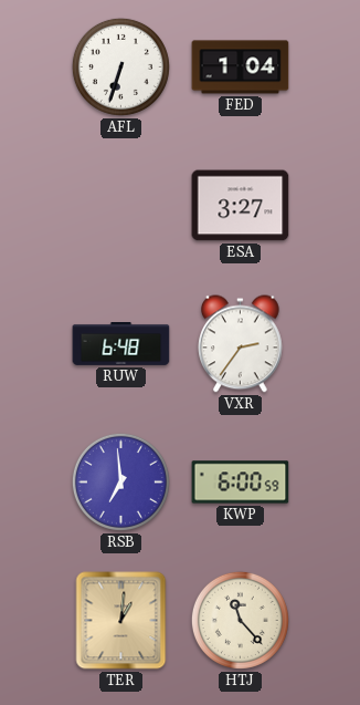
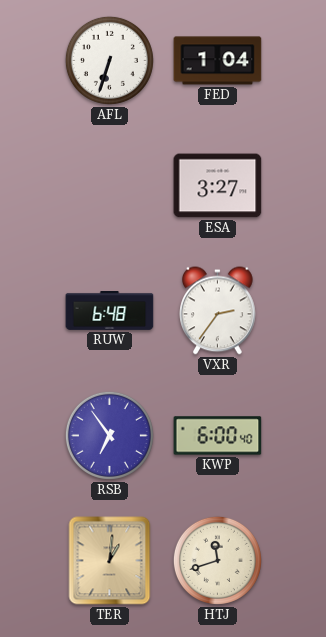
RSB: 6:59 -> 6:54 (109, 435)
KWP: 6:00:59 -> 6:00:40 (218, 436)
HTJ: 11:23 -> 11:42 (217, 560)
